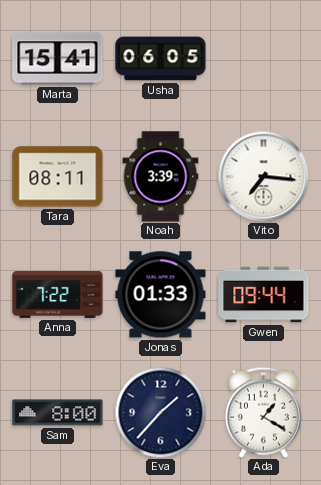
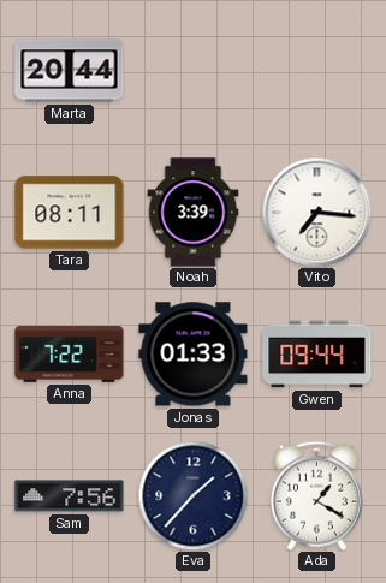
Marta: 15:41 -> 20:44 (70, 71)
Usha: 06:05 -> none (161, 59)
Sam: 8:00 -> 7:56 (70, 496)
